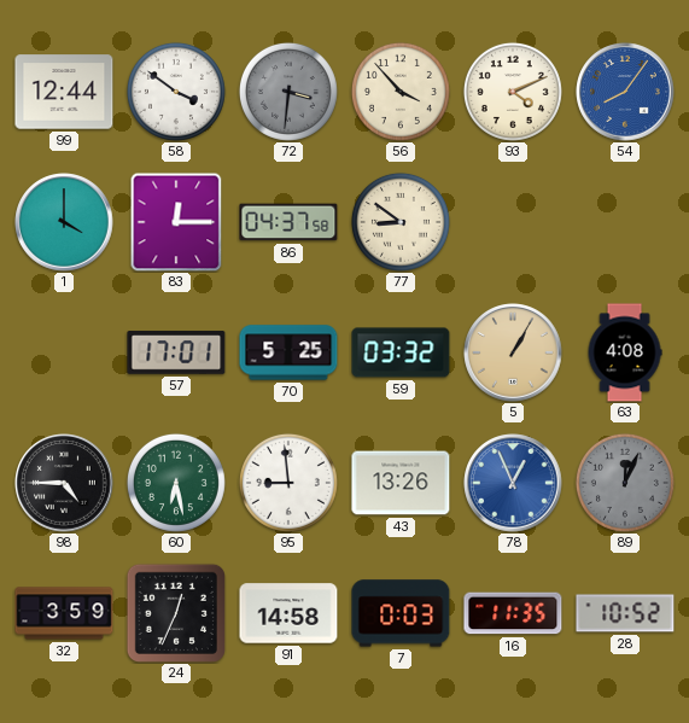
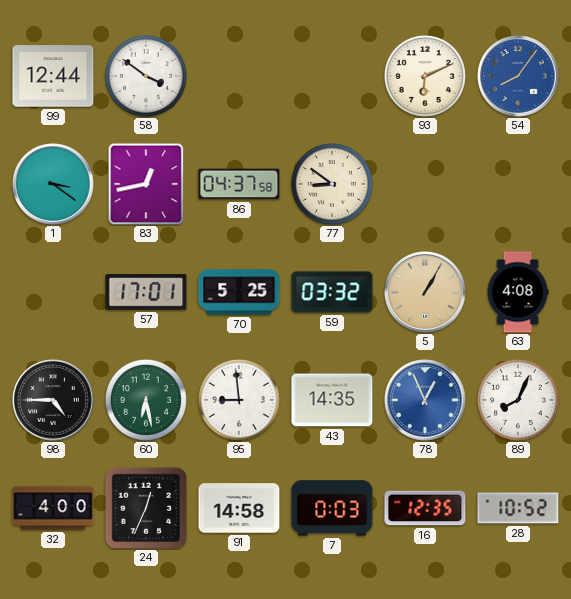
72: 3:31 -> none (288, 92)
56: 3:53 -> none (401, 92)
93: 4:11 -> 6:11 (425, 76)
1: 4:00 -> 3:21 (53, 184)
83: 12:15 -> 12:43 (146, 184)
43: 13:26 -> 14:35 (332, 400)
89: 12:04 -> 8:04 (518, 400)
89 dial: grey -> white (518, 400)
32: 3:59 -> 4:00 (53, 508)
16: 11:35 -> 12:35 (425, 508)
